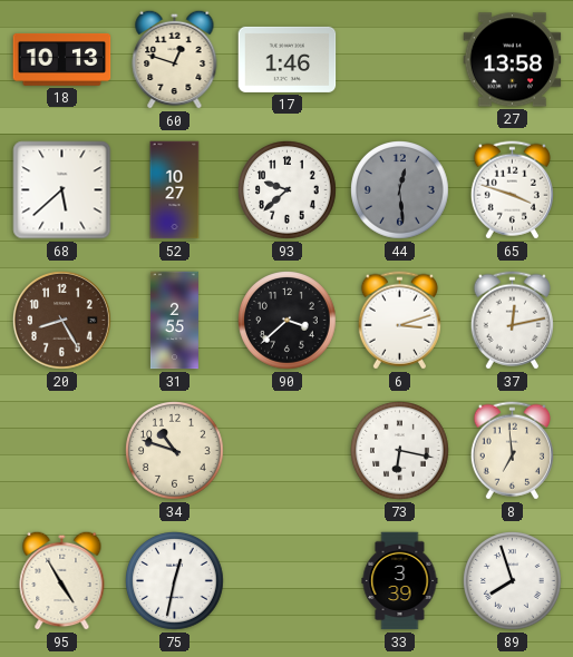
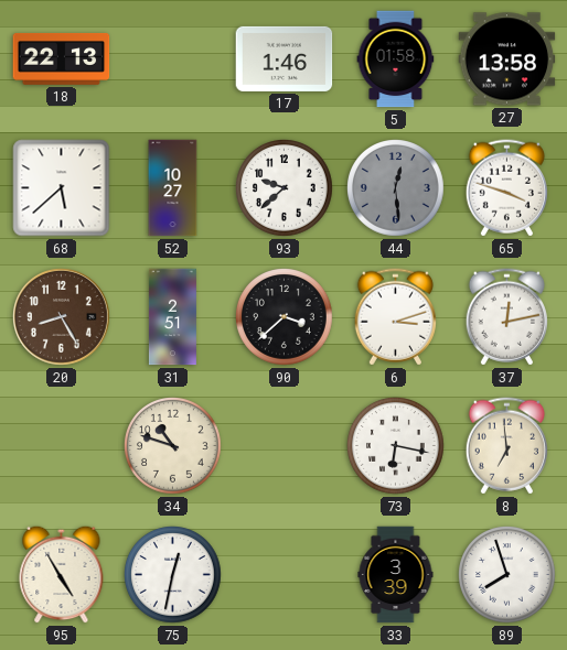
18: 10:13 -> 22:13 (62, 58)
60: 12:48 -> none (175, 59)
5: none -> 01:58 (396, 59)
31: 2:55 -> 2:51 (172, 317)
